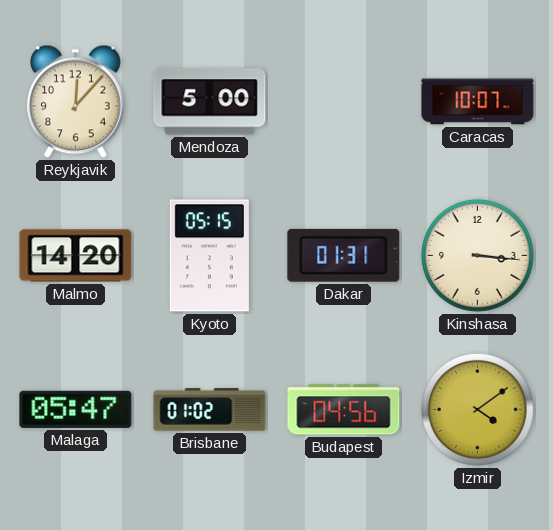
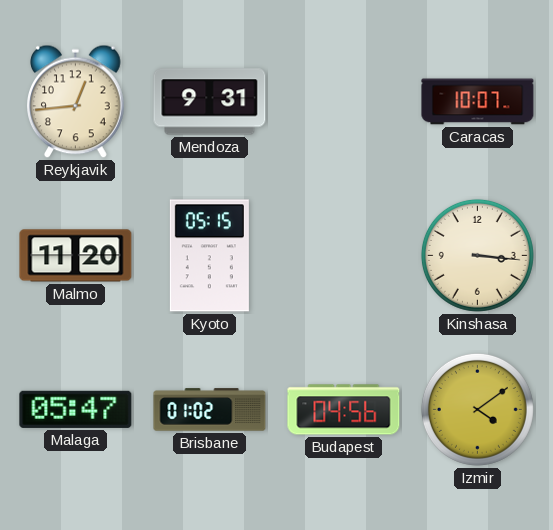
Reykjavik: 12:07 -> 12:44 (76, 102)
Mendoza: 5:00 -> 9:31 (210, 102)
Malmo: 14:20 -> 11:20 (76, 256)
Dakar: 01:31 -> none (344, 255)
